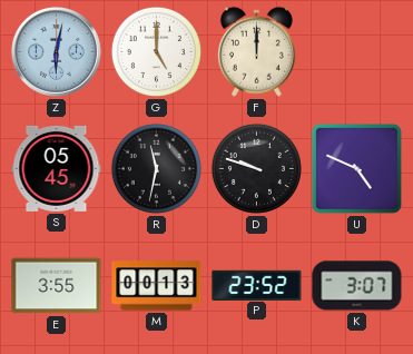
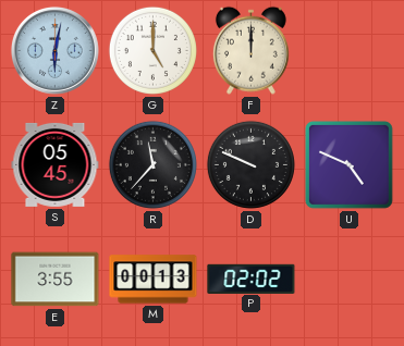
R: 11:32 -> 11:37 (152, 164)
D: 9:48 -> 9:49 (250, 164)
P: 23:52 -> 02:02 (252, 279)
K: 3:07 -> none (357, 286)
